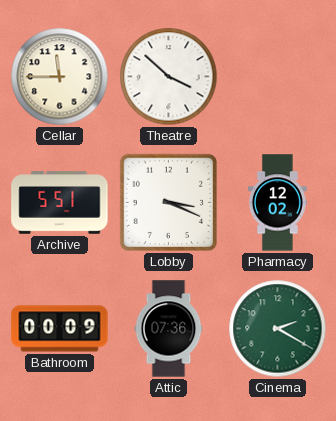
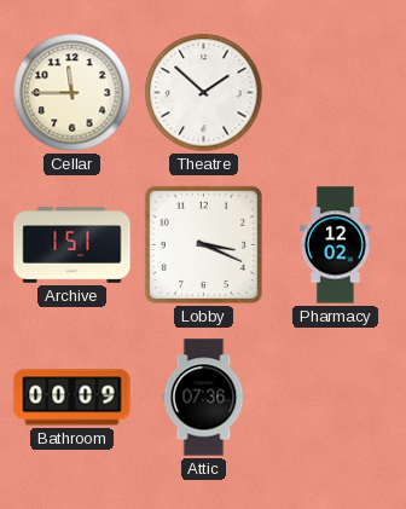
Theatre: 3:52 -> 1:52 (204, 93)
Archive: 5:51 -> 1:51 (72, 245)
Cinema: 2:20 -> none (278, 329)
